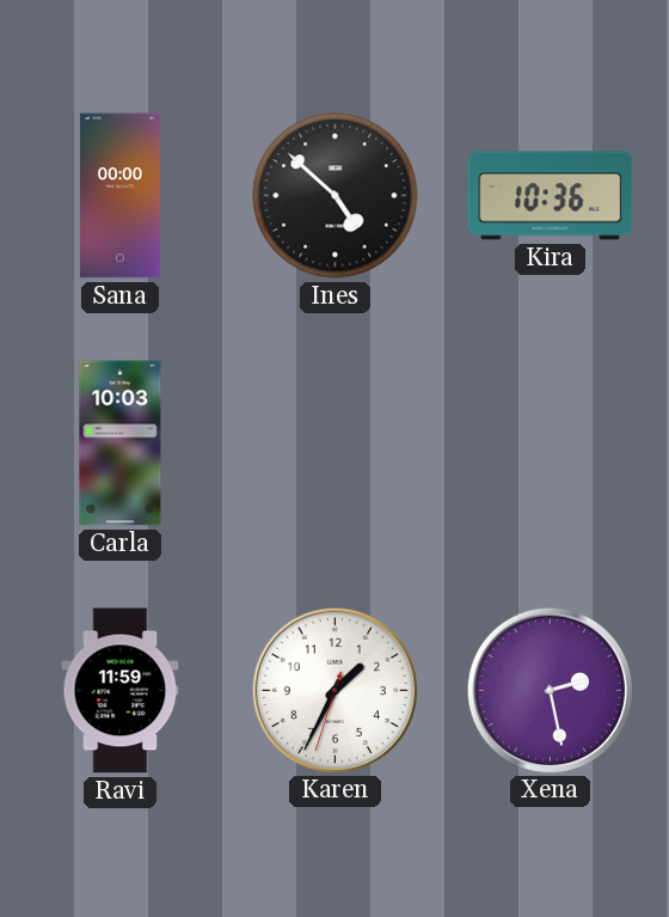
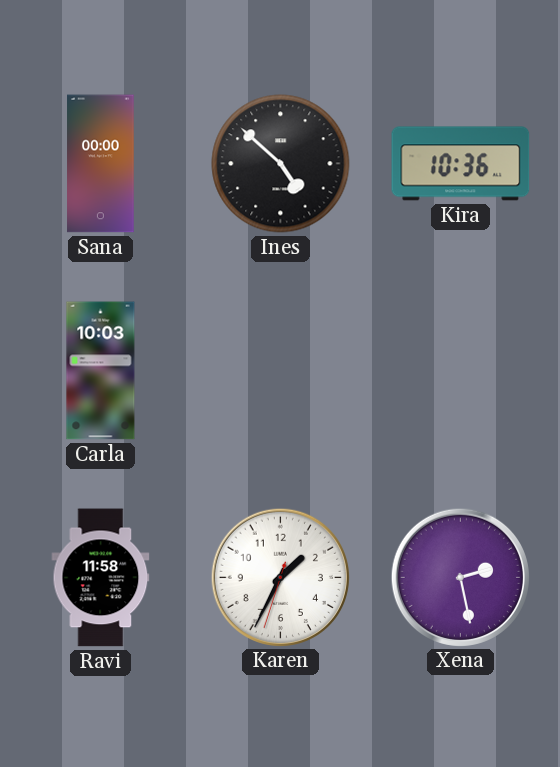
Ravi: 11:59 -> 11:58 (101, 578)
